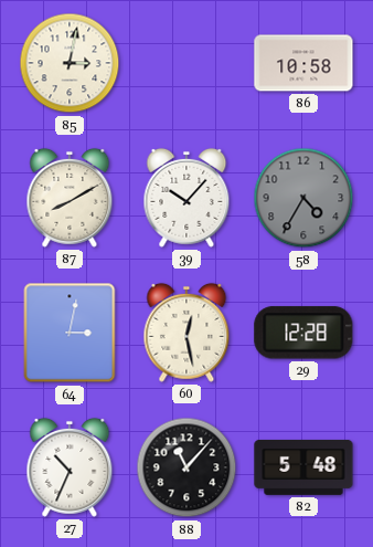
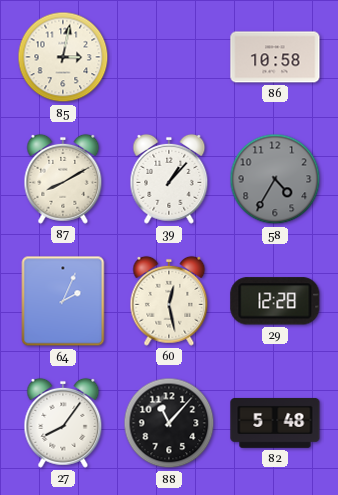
39: 10:07 -> 1:07 (169, 179)
64: 3:02 -> 2:04 (63, 301)
27: 10:34 -> 8:06 (63, 423)
